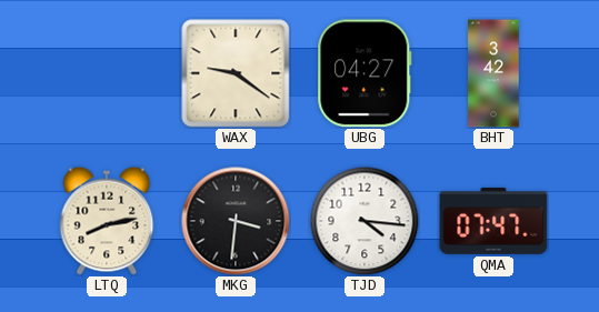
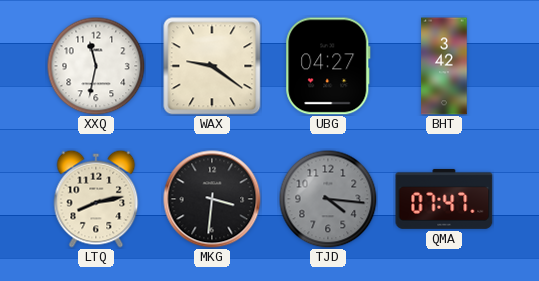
XXQ: none -> 11:32 (96, 66)
TJD dial: white -> grey (328, 199)
